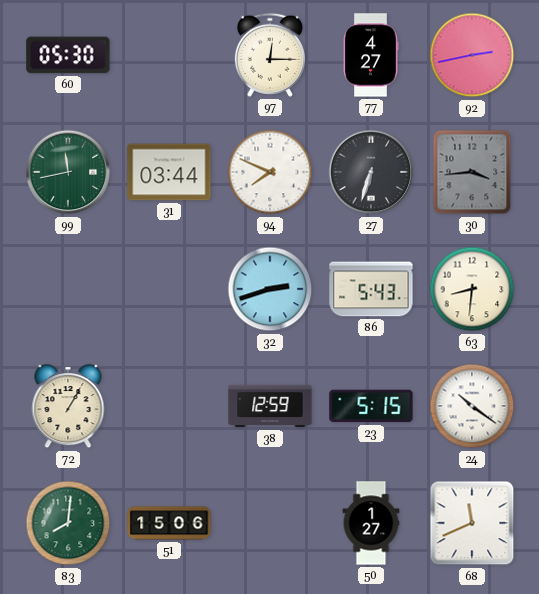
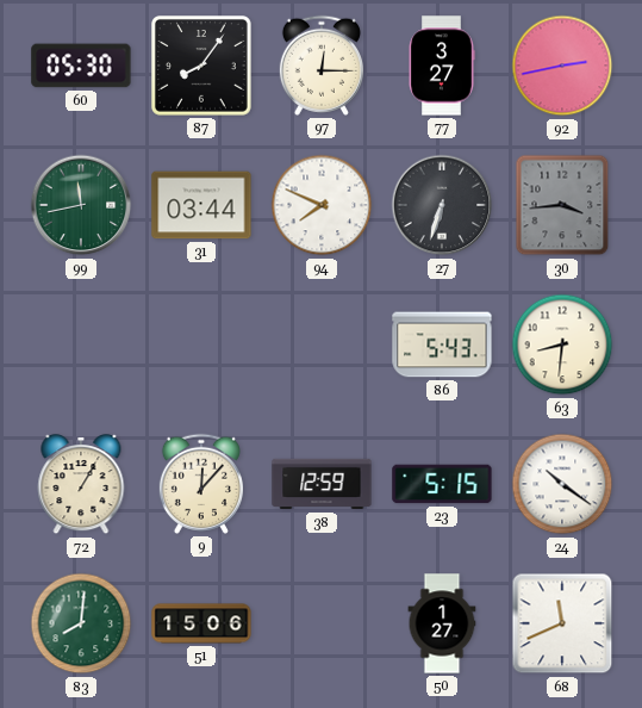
87: none -> 8:06 (202, 67)
77: 4:27 -> 3:27 (442, 66)
32: 2:42 -> none (270, 289)
9: none -> 12:07 (201, 484)
